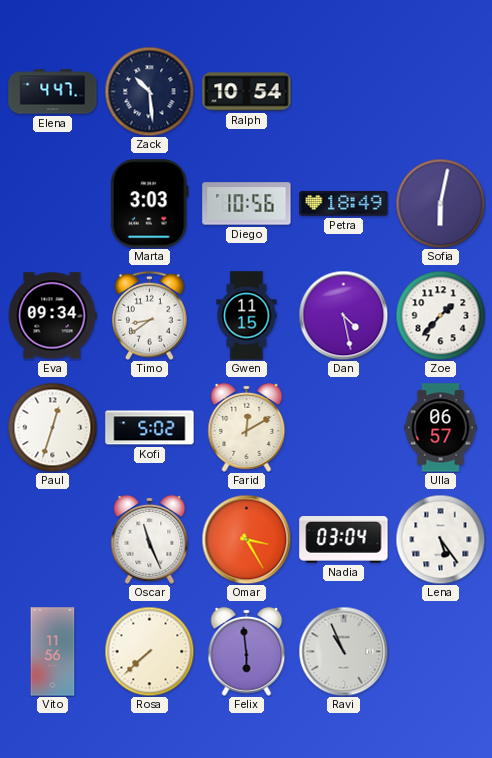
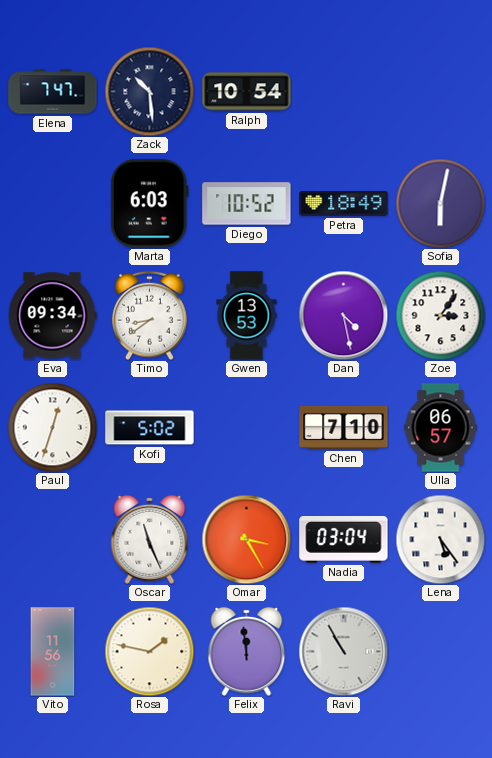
Elena: 4:47 -> 7:47 (53, 92)
Marta: 3:03 -> 6:03 (149, 204)
Diego: 10:56 -> 10:52 (247, 204)
Gwen: 11:15 -> 13:53 (247, 316)
Zoe: 1:37 -> 3:06 (440, 315)
Farid: 12:10 -> none (247, 427)
Chen: none -> 7:10 (344, 427)
Rosa: 7:38 -> 1:47 (149, 651)
Felix: 5:59 -> 11:59 (247, 651)
Ravi: 10:56 -> 10:55 (343, 651)
